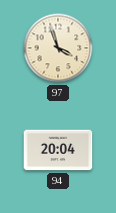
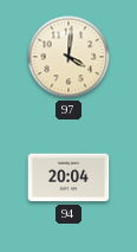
97: 3:57 -> 4:01 (68, 57)
